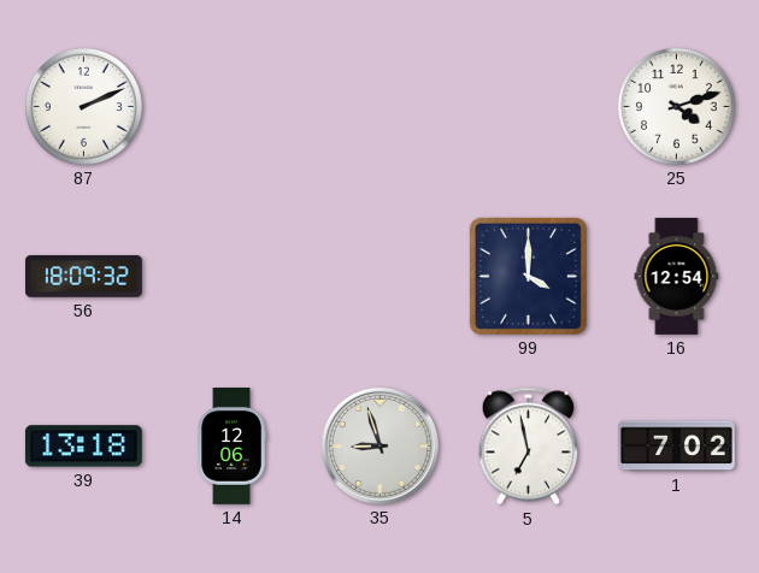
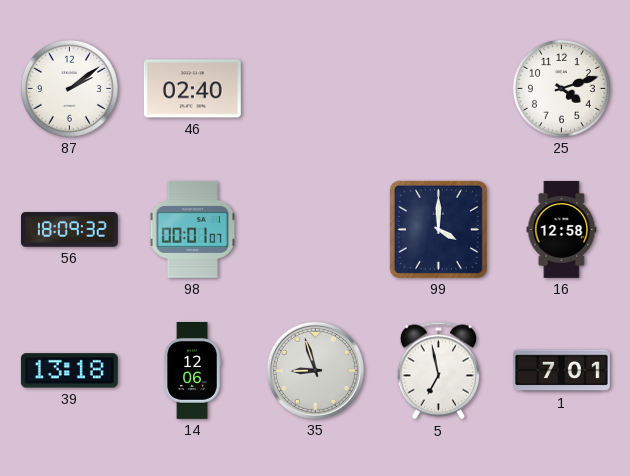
87: 2:11 -> 2:09 (69, 88)
46: none -> 02:40 (192, 89)
98: none -> 00:01 (193, 229)
16: 12:54 -> 12:58 (562, 229)
1: 7:02 -> 7:01 (562, 371)
